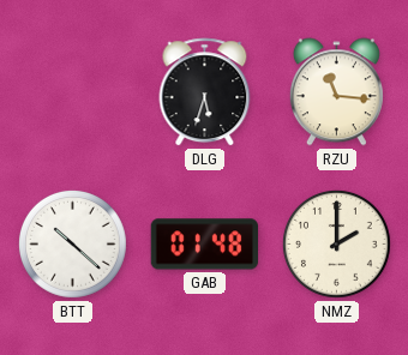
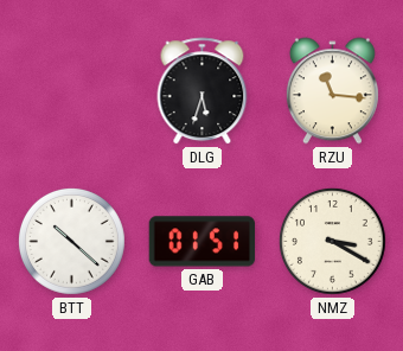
GAB: 01:48 -> 01:51 (203, 242)
NMZ: 2:00 -> 3:20 (332, 241)
